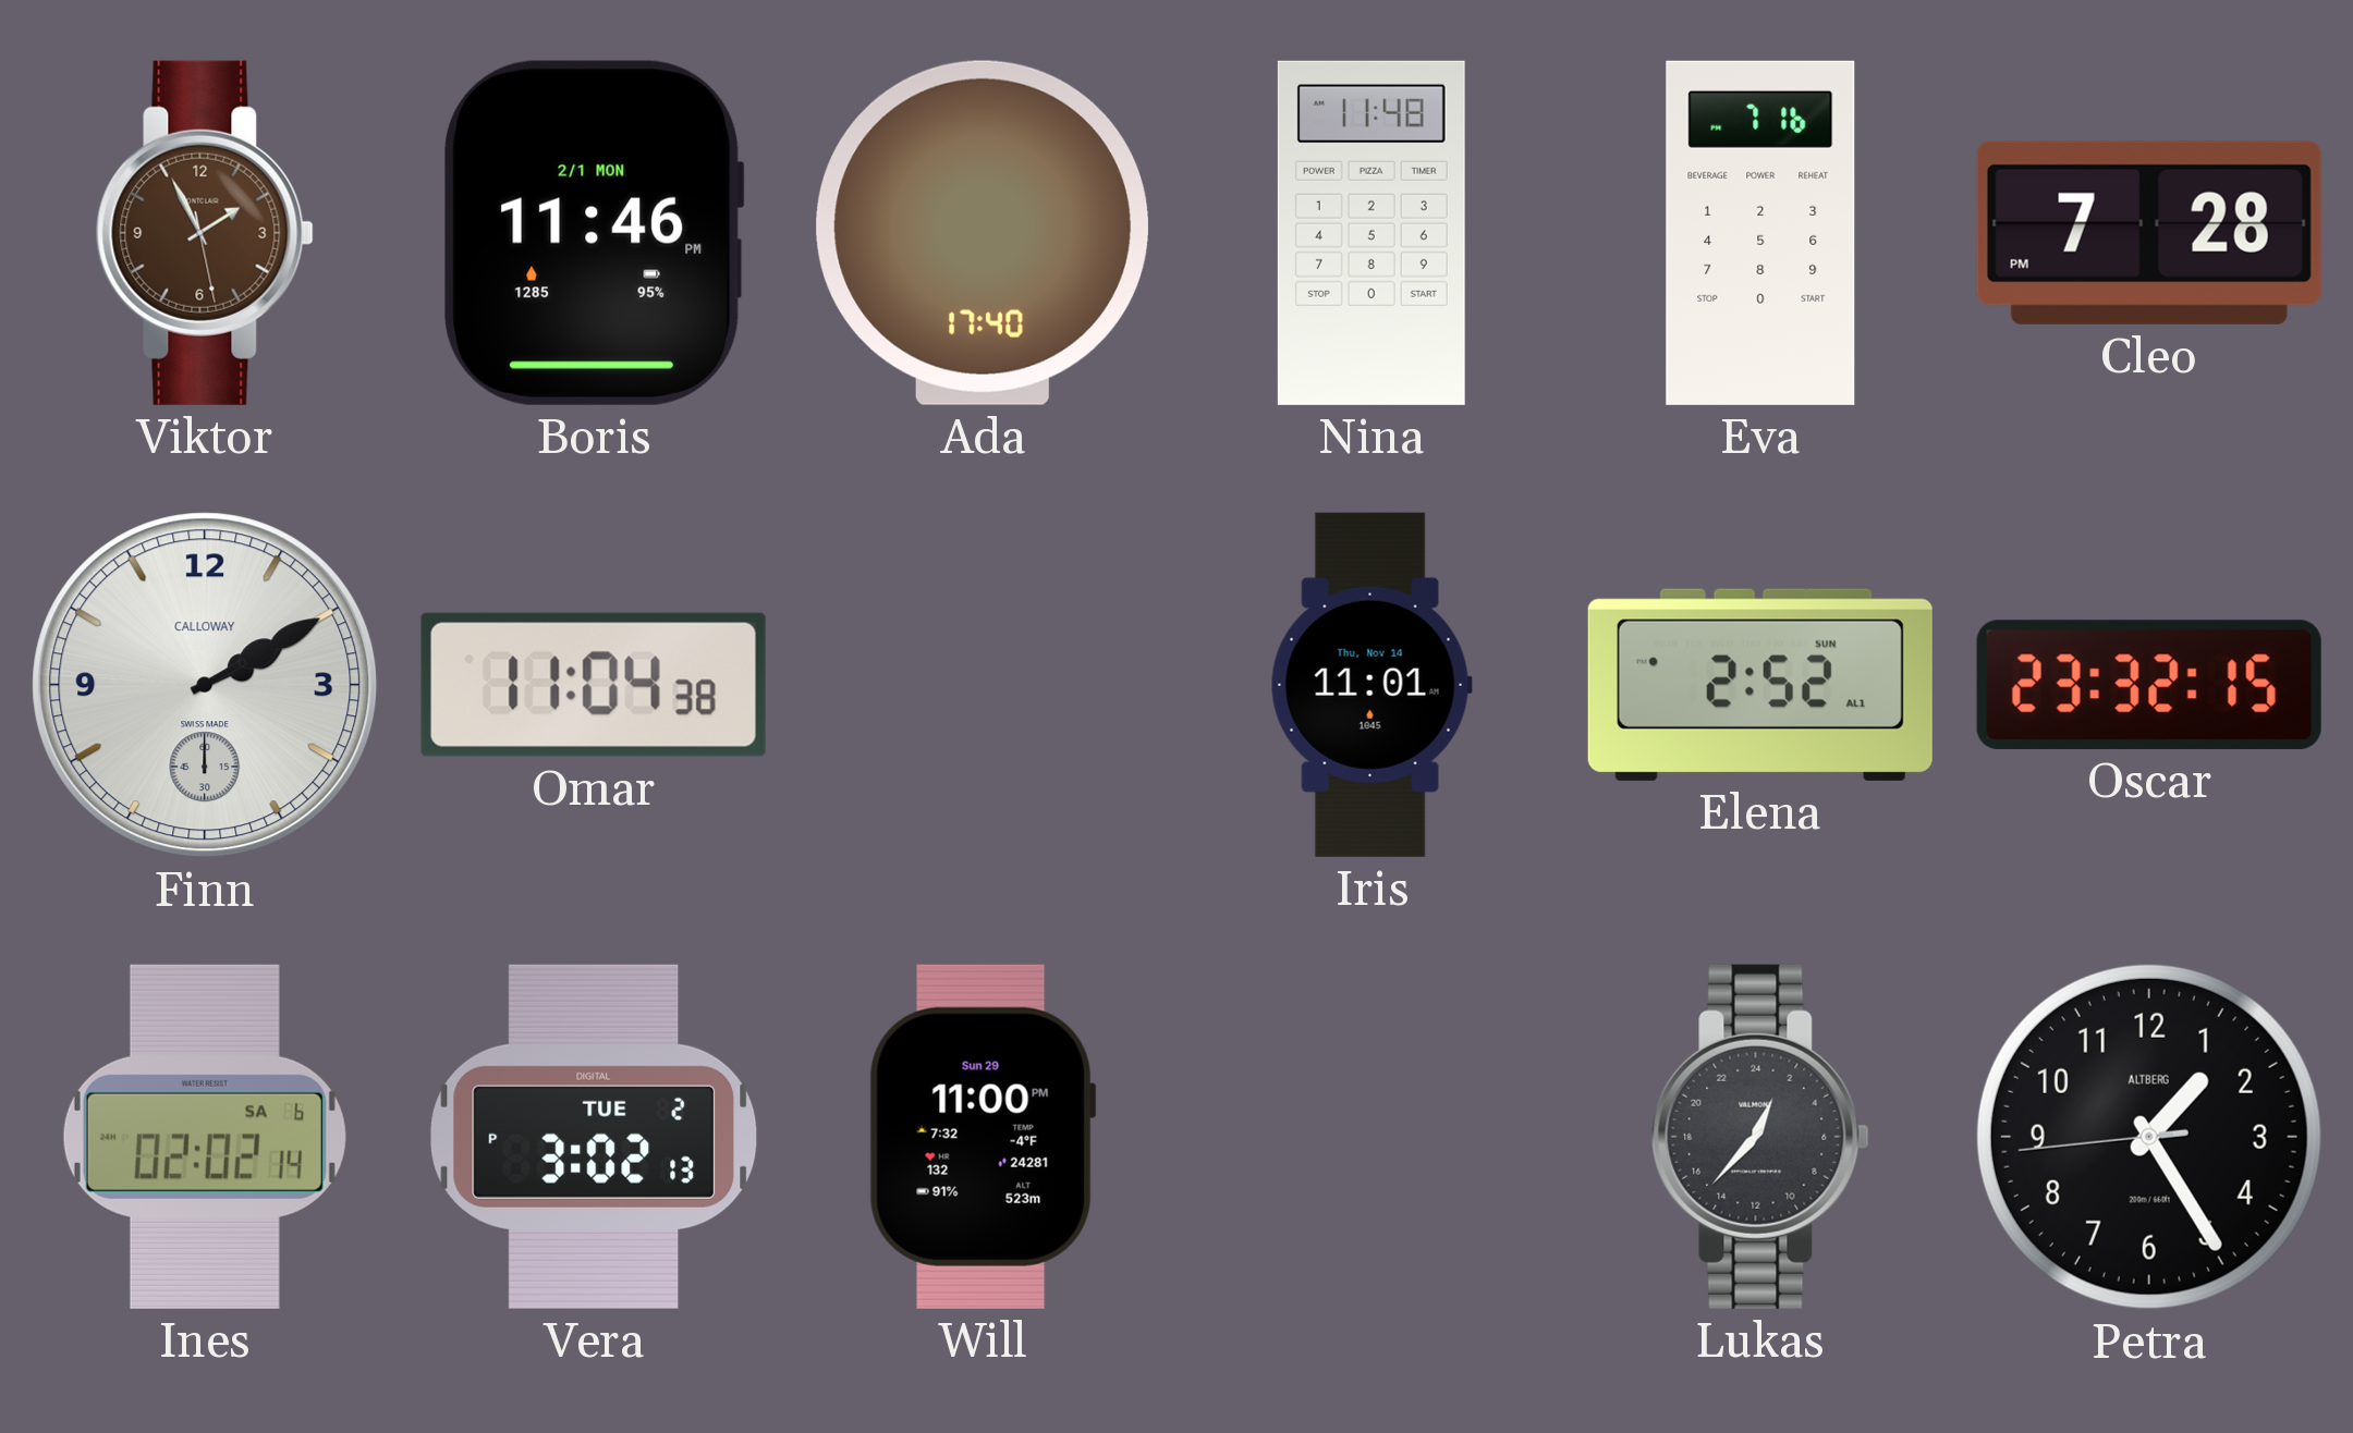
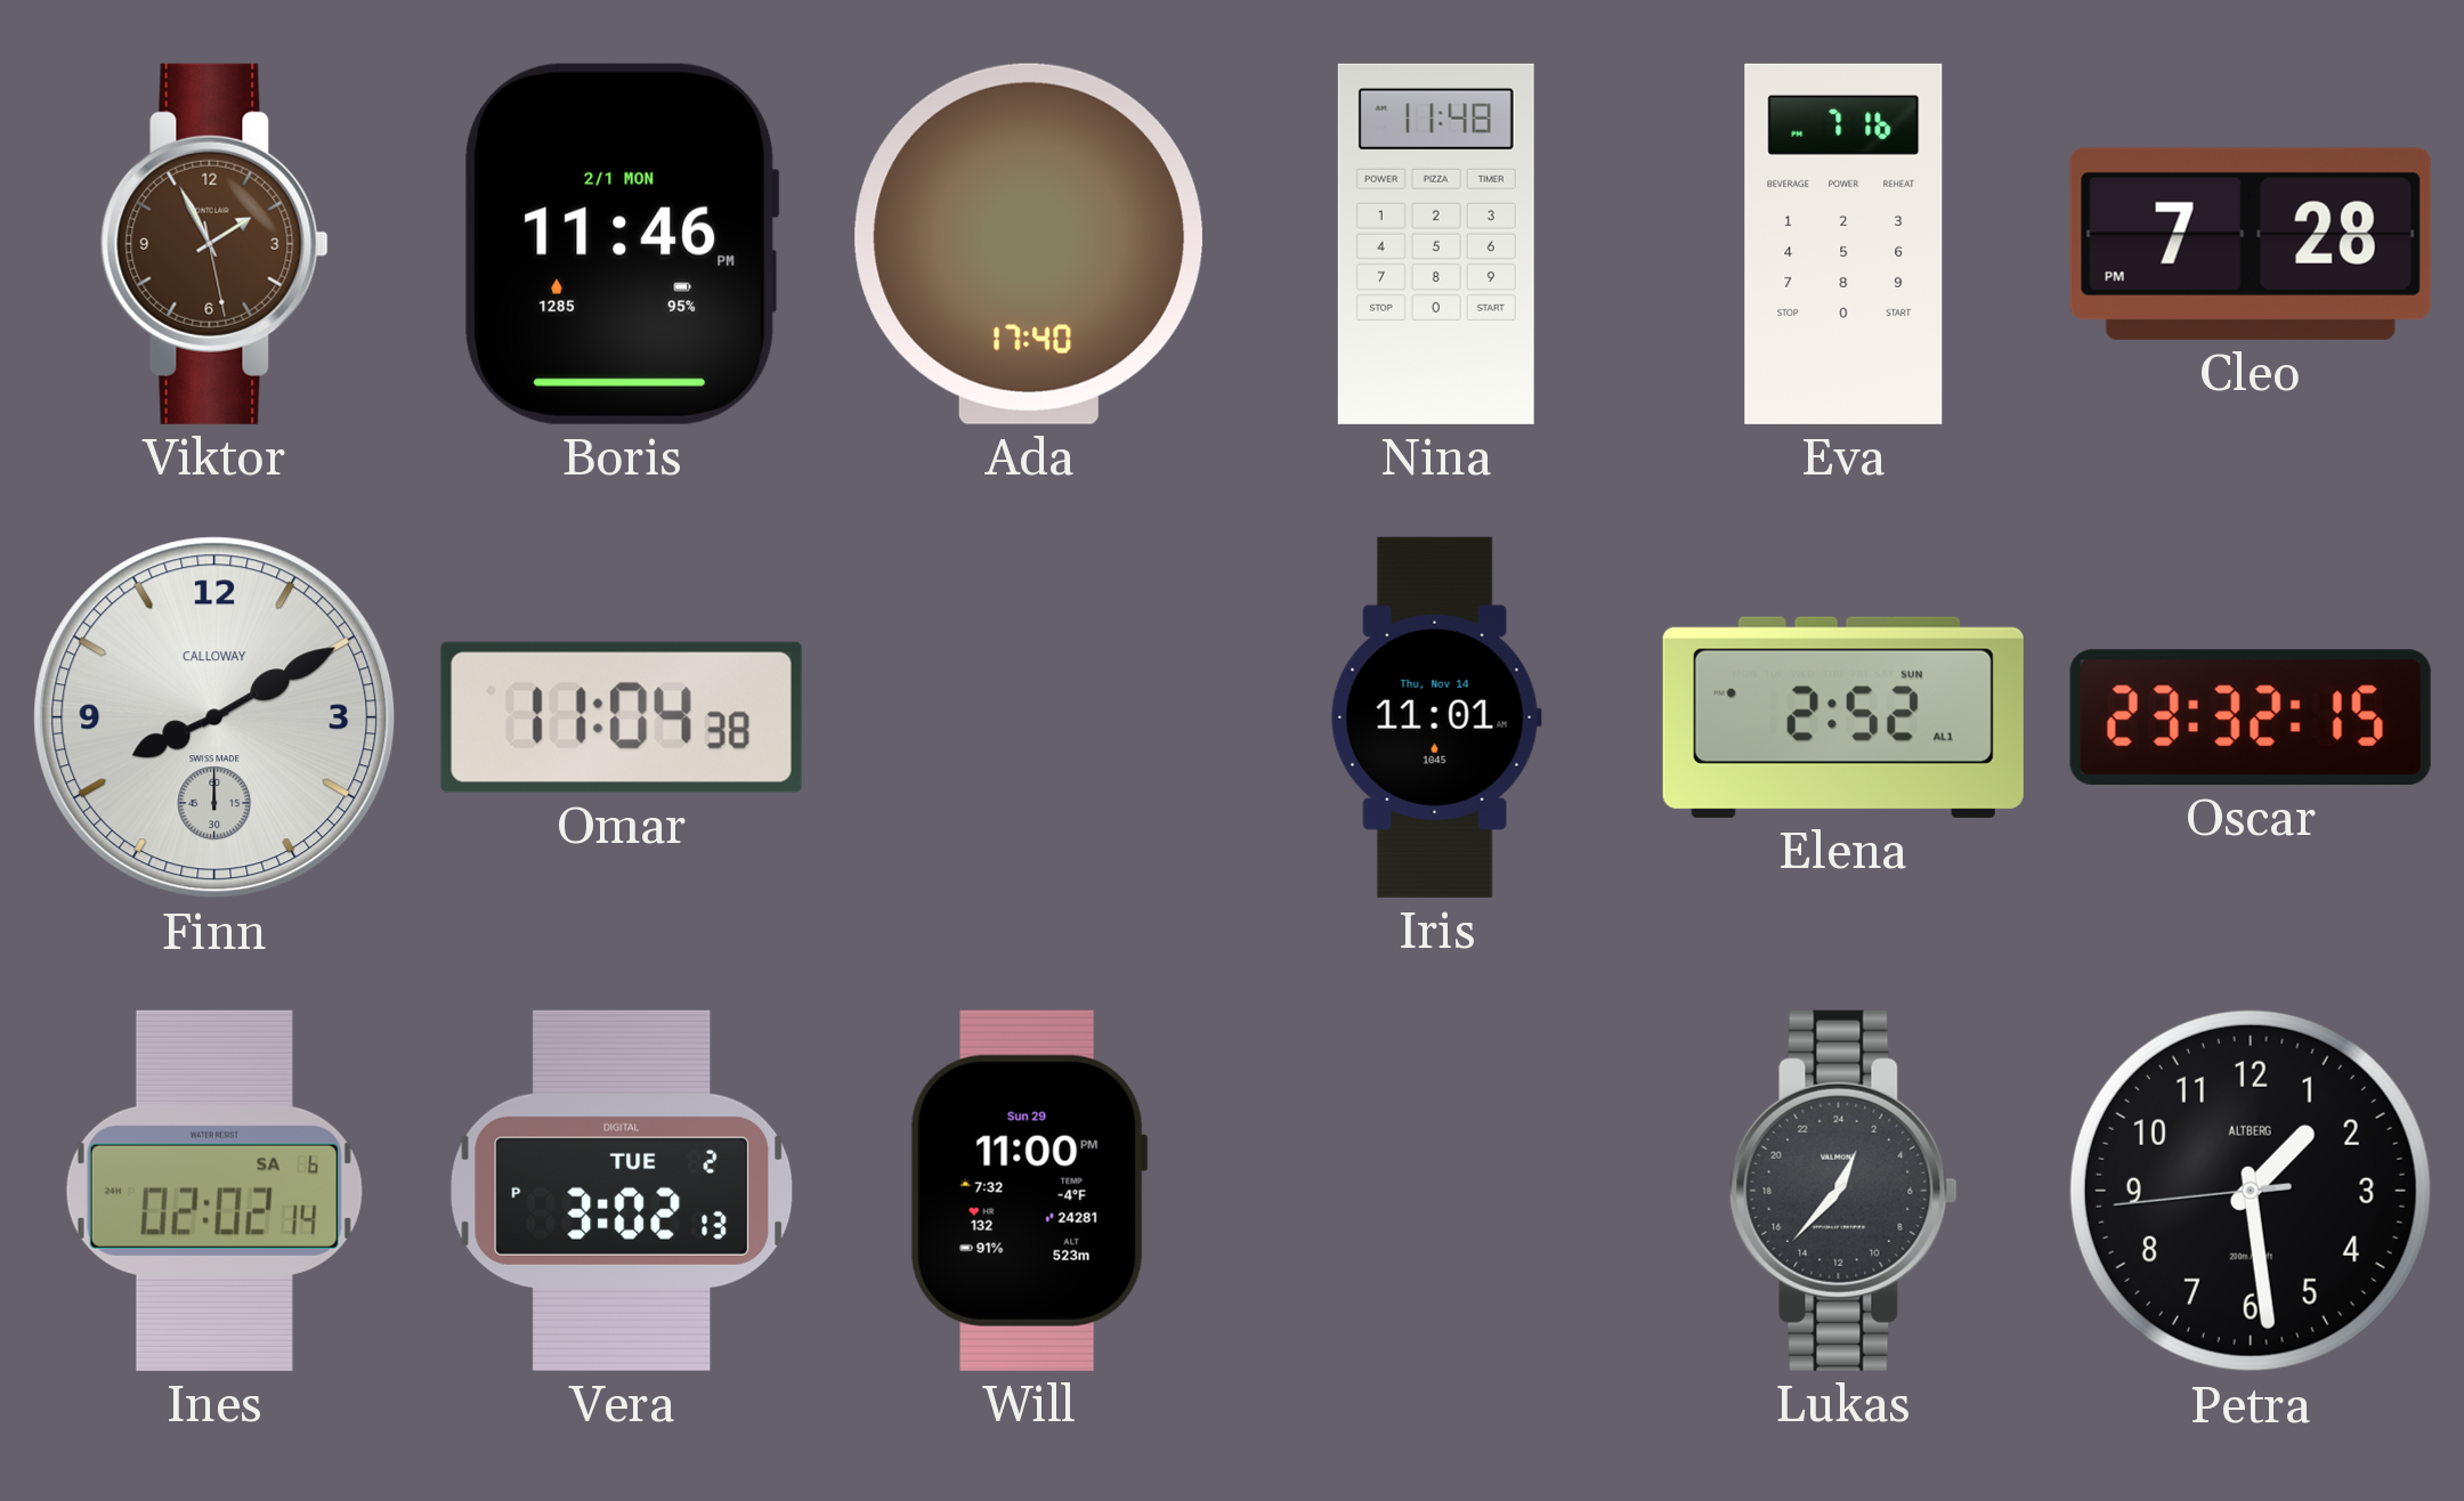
Finn: 2:10 -> 8:10 (214, 717)
Petra: 1:24 -> 1:28 (2251, 1191)
